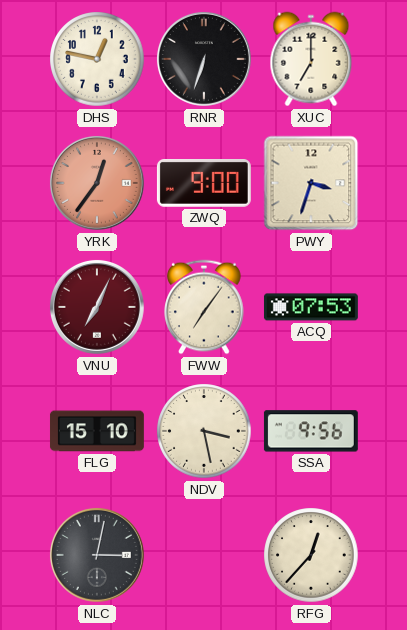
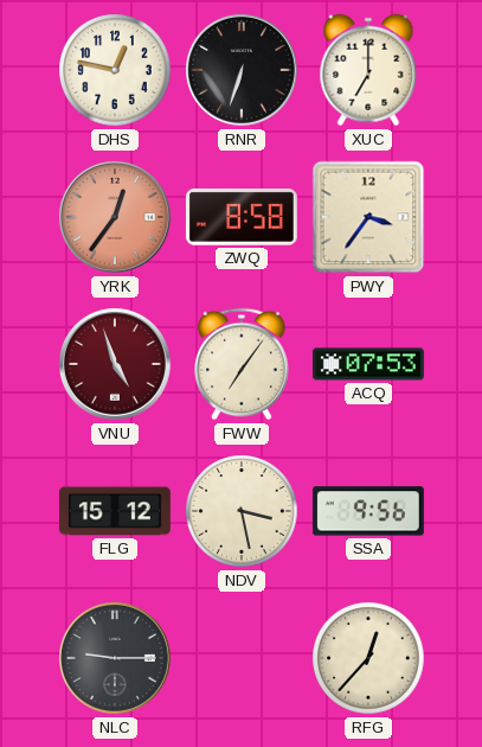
ZWQ: 9:00 -> 8:58 (242, 218)
PWY: 3:33 -> 3:36 (368, 217)
VNU: 7:04 -> 4:57 (115, 364)
FLG: 15:10 -> 15:12 (115, 511)
NLC: 3:02 -> 9:15 (115, 658)
